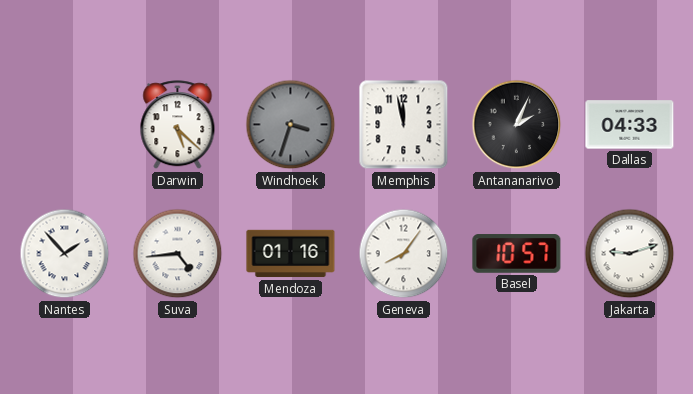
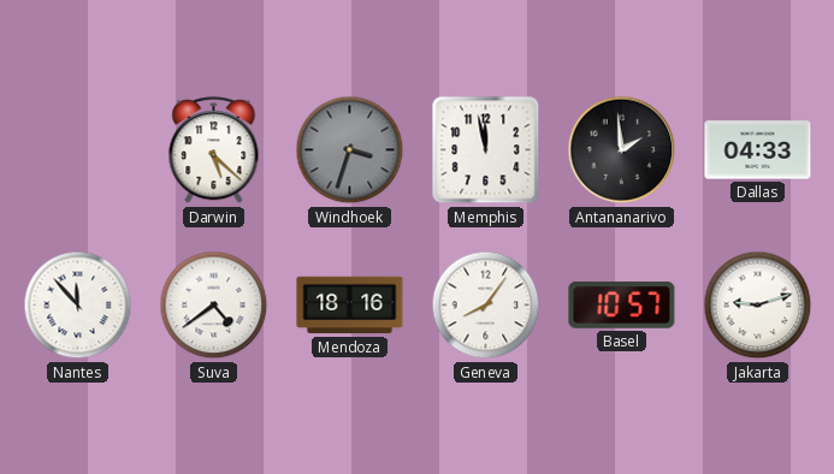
Antananarivo: 2:04 -> 1:59 (622, 150)
Nantes: 1:53 -> 11:53 (78, 306)
Suva: 4:44 -> 4:39 (214, 306)
Mendoza: 01:16 -> 18:16 (350, 306)
